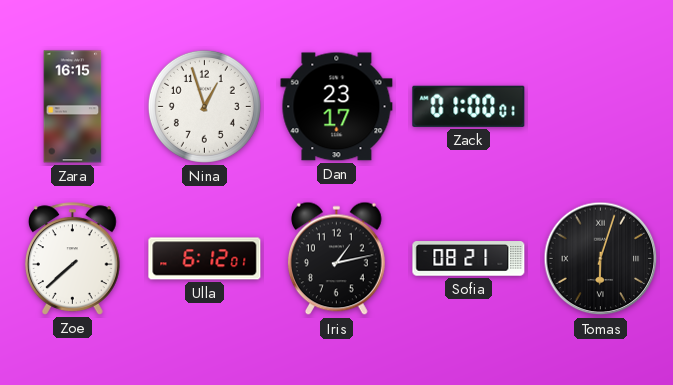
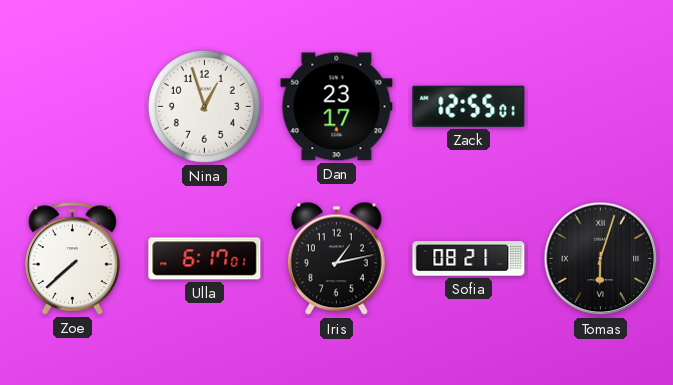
Zara: 16:15 -> none (73, 107)
Zack: 01:00 -> 12:55 (469, 106)
Ulla: 6:12 -> 6:17 (205, 259)
